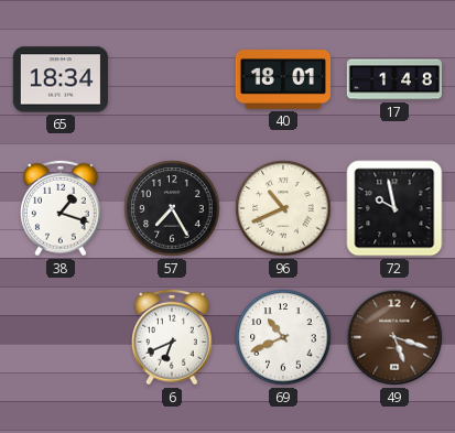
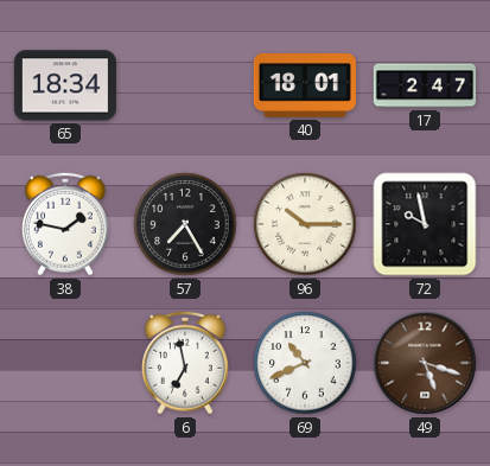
17: 1:48 -> 2:47 (424, 85)
38: 1:18 -> 1:47 (66, 224)
96: 10:41 -> 10:15 (305, 224)
6: 6:41 -> 6:58 (186, 363)
